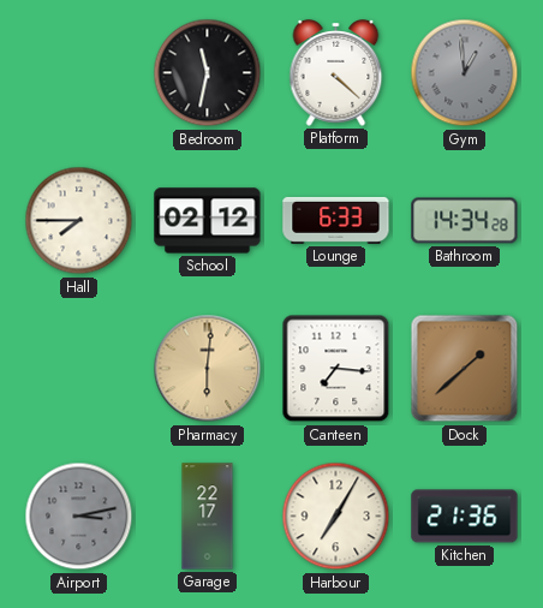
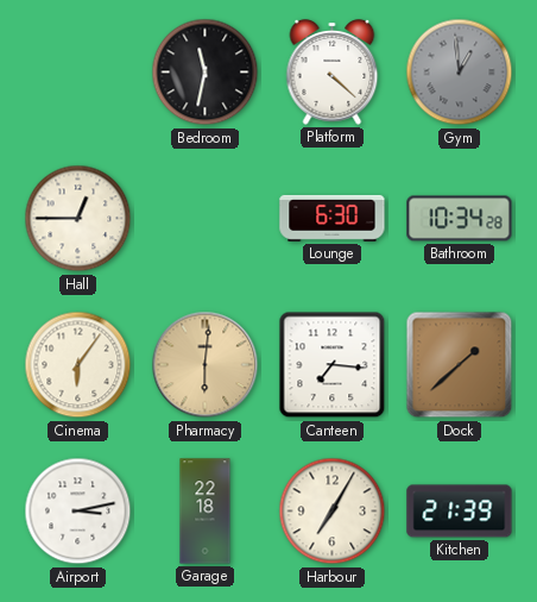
Hall: 7:45 -> 12:45 (78, 219)
School: 02:12 -> none (208, 221)
Lounge: 6:33 -> 6:30 (333, 218)
Bathroom: 14:34 -> 10:34 (460, 219)
Cinema: none -> 6:06 (78, 365)
Airport dial: grey -> white (78, 512)
Garage: 22:17 -> 22:18 (206, 512)
Kitchen: 21:36 -> 21:39 (460, 512)
